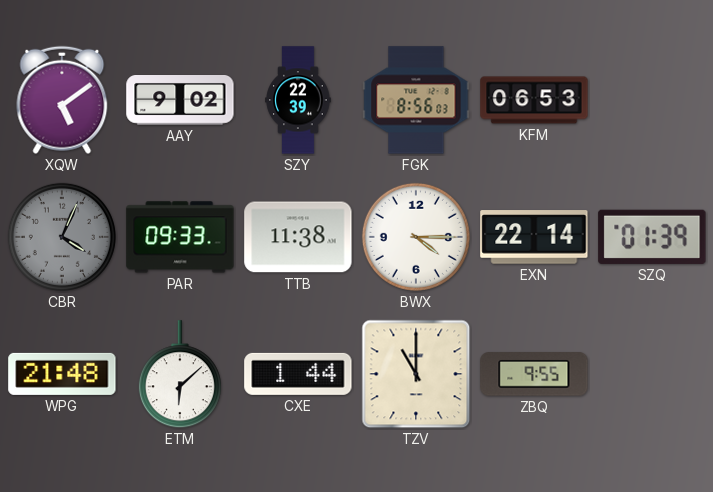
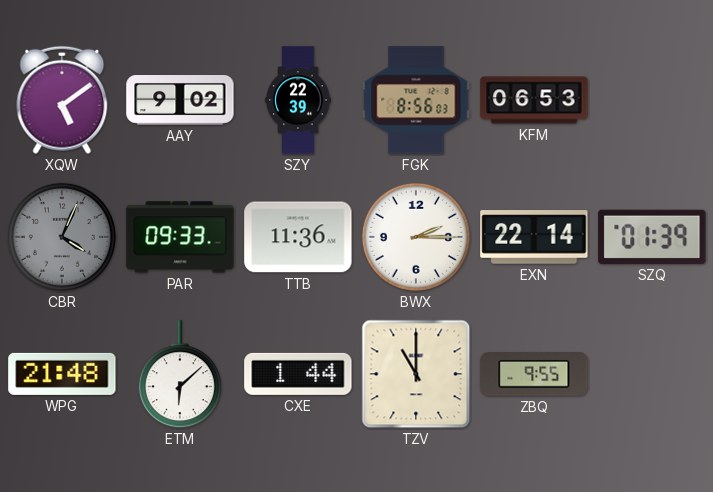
TTB: 11:38 -> 11:36 (298, 237)
BWX: 4:15 -> 2:15 (416, 237)
